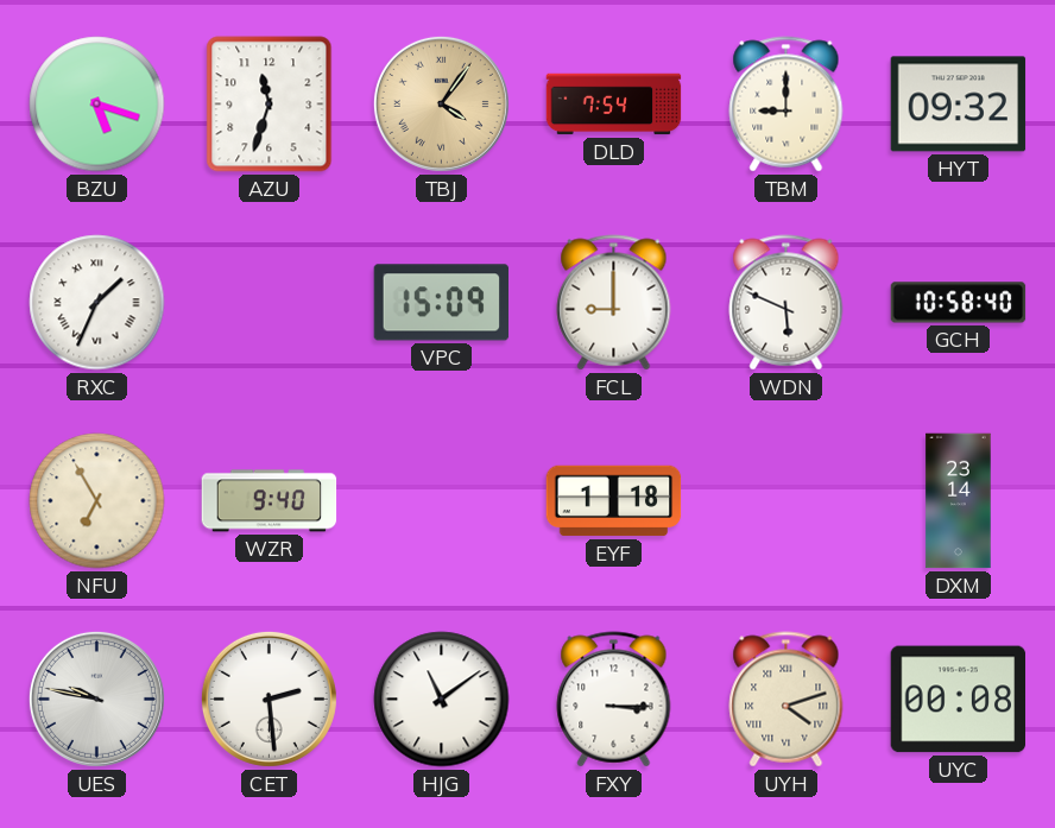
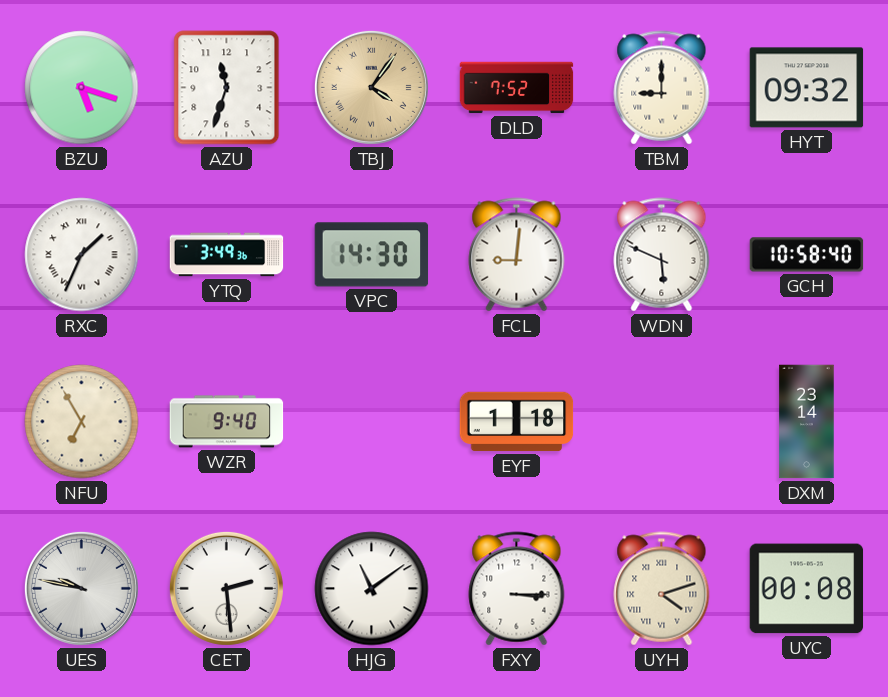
DLD: 7:54 -> 7:52 (517, 88)
YTQ: none -> 3:49 (227, 255)
VPC: 15:09 -> 14:30 (372, 255)
FCL: 9:00 -> 9:01 (517, 255)
